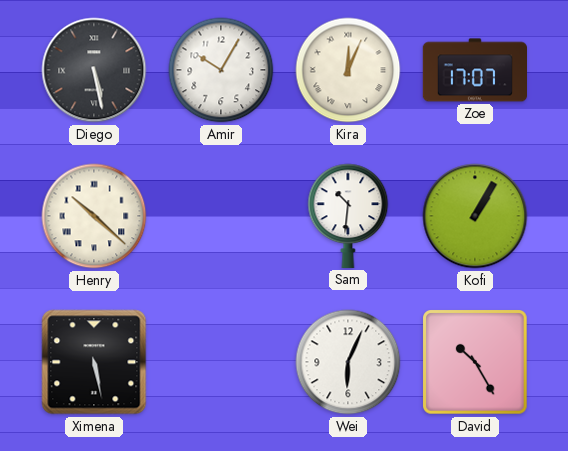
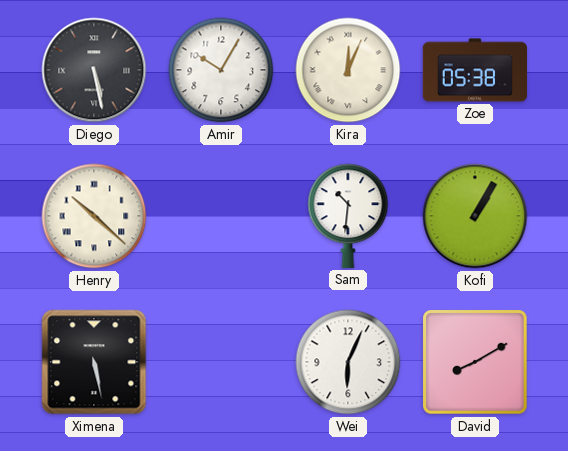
Zoe: 17:07 -> 05:38 (474, 70)
David: 10:25 -> 8:10 (476, 363)
